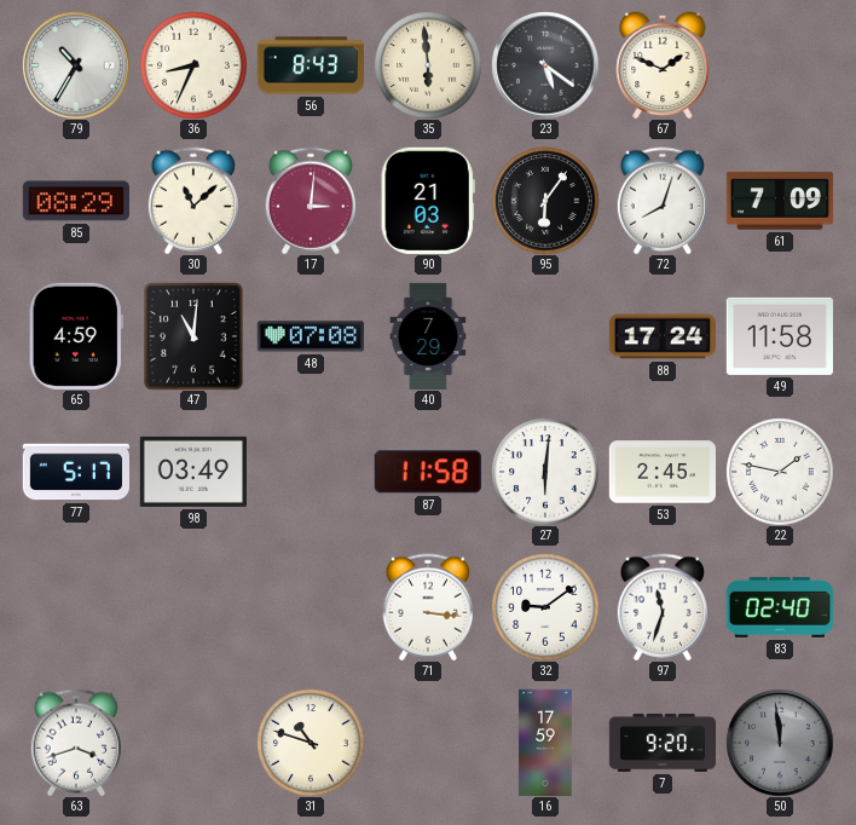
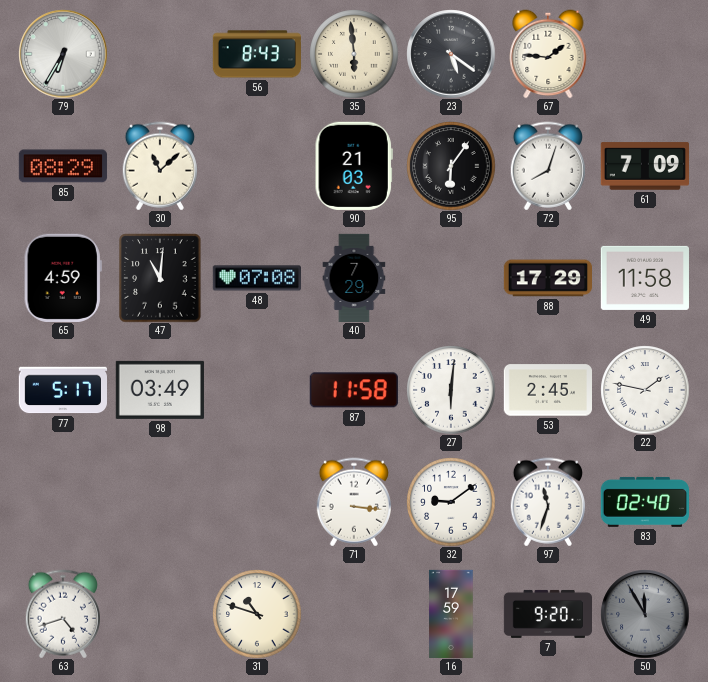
79: 10:35 -> 6:35 (63, 54)
36: 8:34 -> none (193, 65)
67: 1:49 -> 1:46 (548, 54)
17: 3:01 -> none (310, 201)
88: 17:24 -> 17:29 (547, 278)
63: 3:42 -> 4:42 (62, 614)
50: 11:59 -> 11:55 (645, 614)
